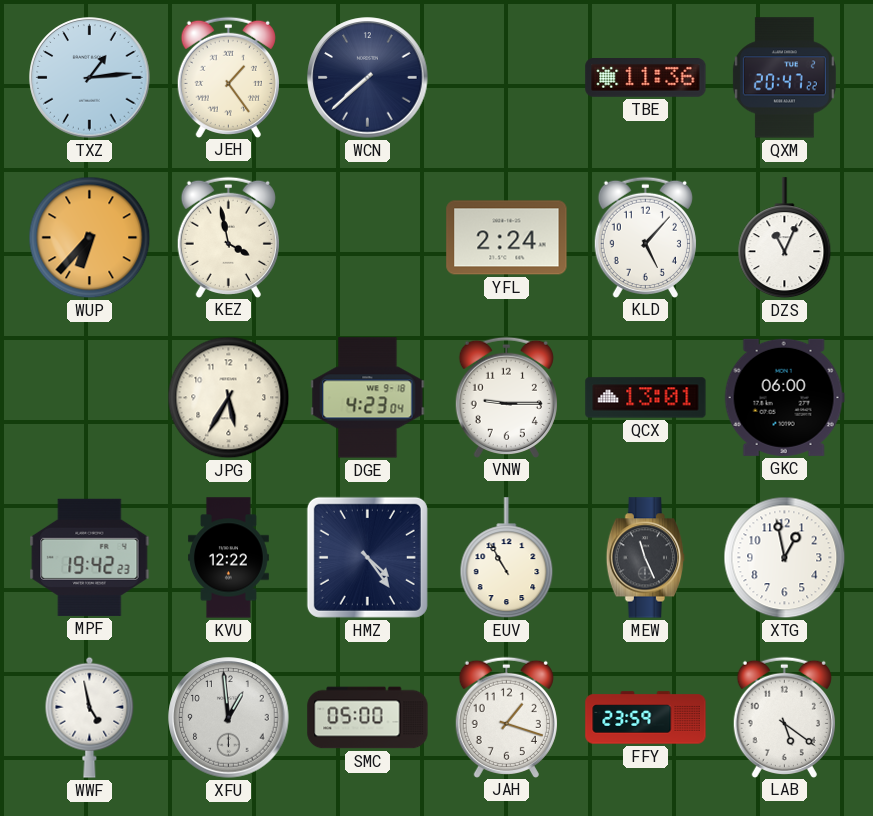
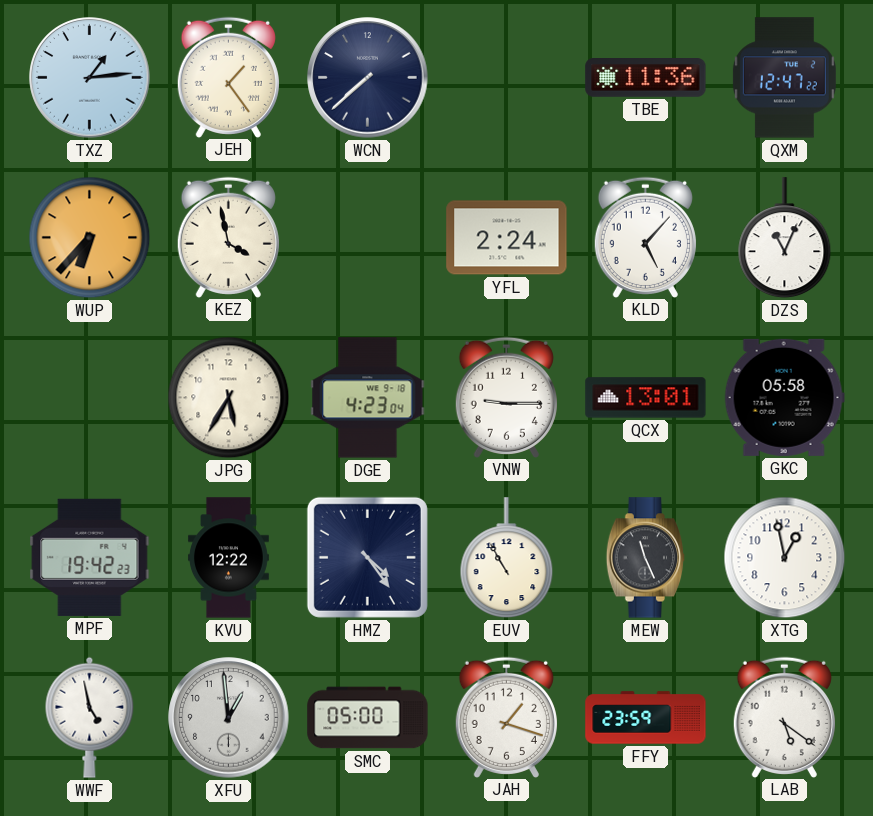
QXM: 20:47 -> 12:47 (784, 78)
GKC: 06:00 -> 05:58 (784, 397)
